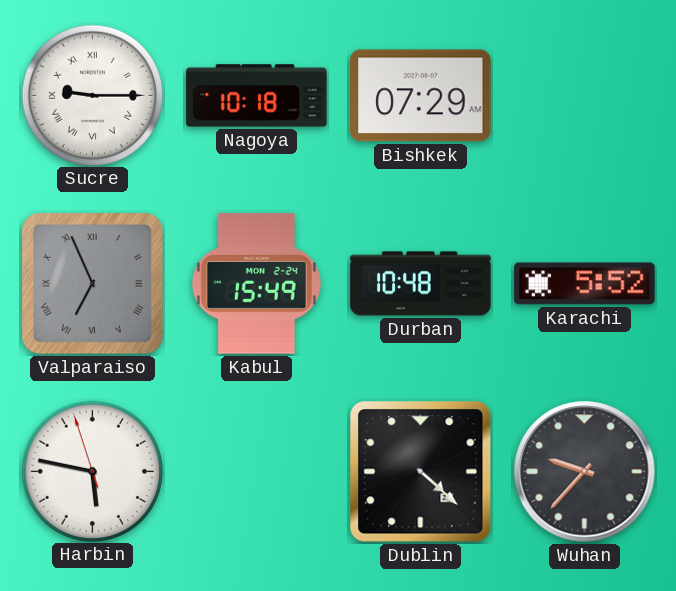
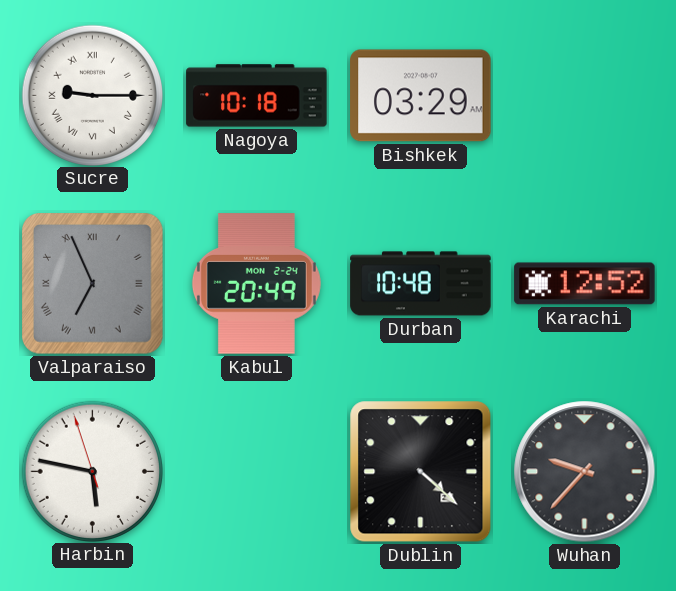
Bishkek: 07:29 -> 03:29 (421, 96)
Kabul: 15:49 -> 20:49 (256, 284)
Karachi: 5:52 -> 12:52 (585, 284)
